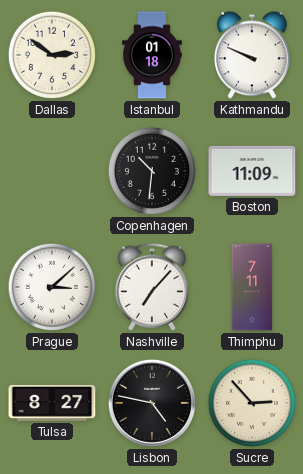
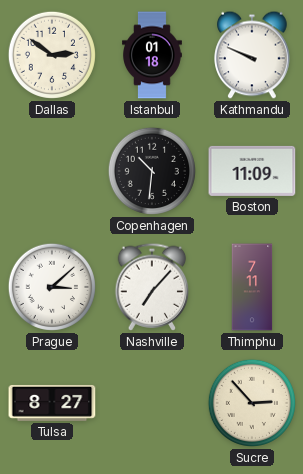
Lisbon: 4:47 -> none (152, 403)
